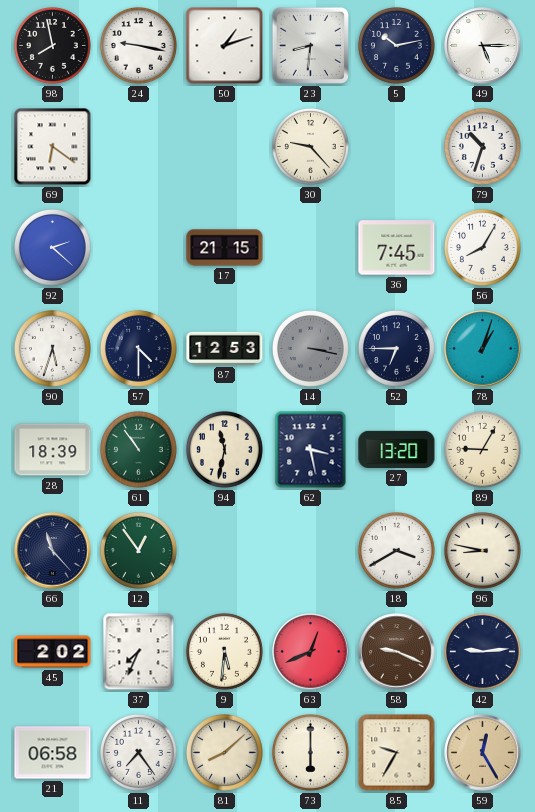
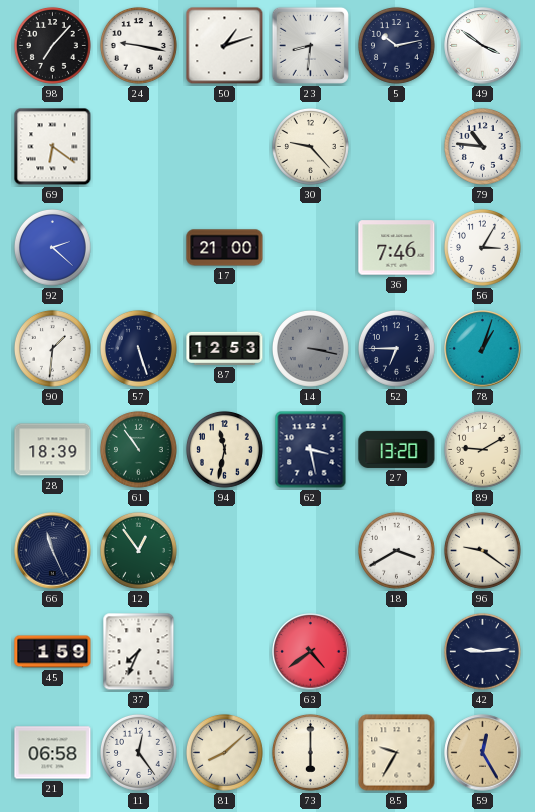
98: 7:58 -> 7:07 (53, 46)
49: 5:15 -> 3:51 (483, 46)
79: 10:33 -> 10:46 (483, 147)
17: 21:15 -> 21:00 (225, 248)
36: 7:45 -> 7:46 (397, 248)
56: 8:05 -> 3:05 (483, 248)
90: 5:33 -> 1:31 (53, 349)
57: 4:30 -> 5:27 (139, 349)
89: 9:05 -> 9:10 (483, 450)
66: 11:23 -> 11:26 (53, 551)
96: 8:47 -> 9:21 (483, 551)
45: 2:02 -> 1:59 (53, 652)
9: 5:31 -> none (225, 652)
63: 12:41 -> 4:39 (311, 652)
58: 9:19 -> none (397, 652)
11: 7:24 -> 12:24 (139, 753)
